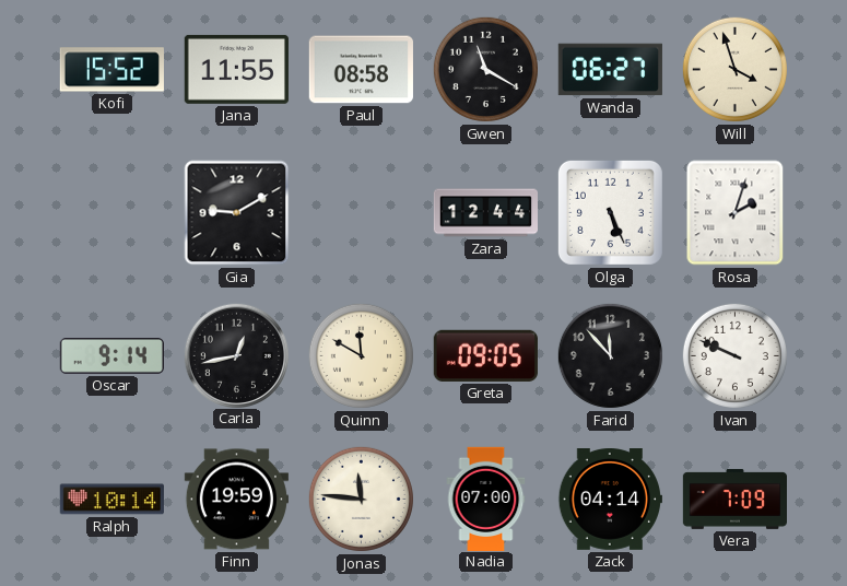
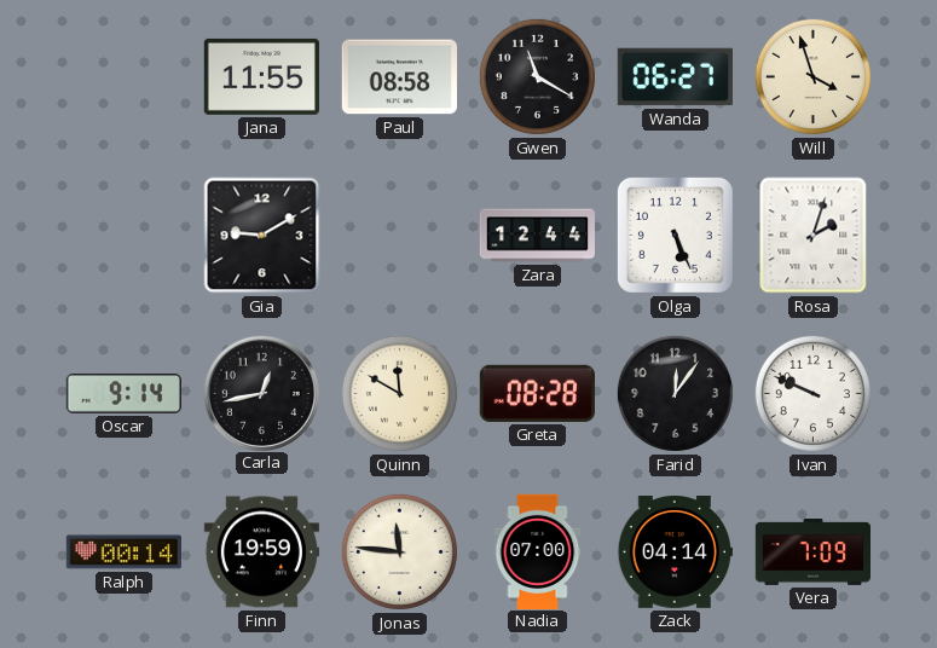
Kofi: 15:52 -> none (111, 70)
Greta: 09:05 -> 08:28 (537, 393)
Farid: 11:53 -> 12:06 (675, 393)
Ralph: 10:14 -> 00:14 (123, 552)
